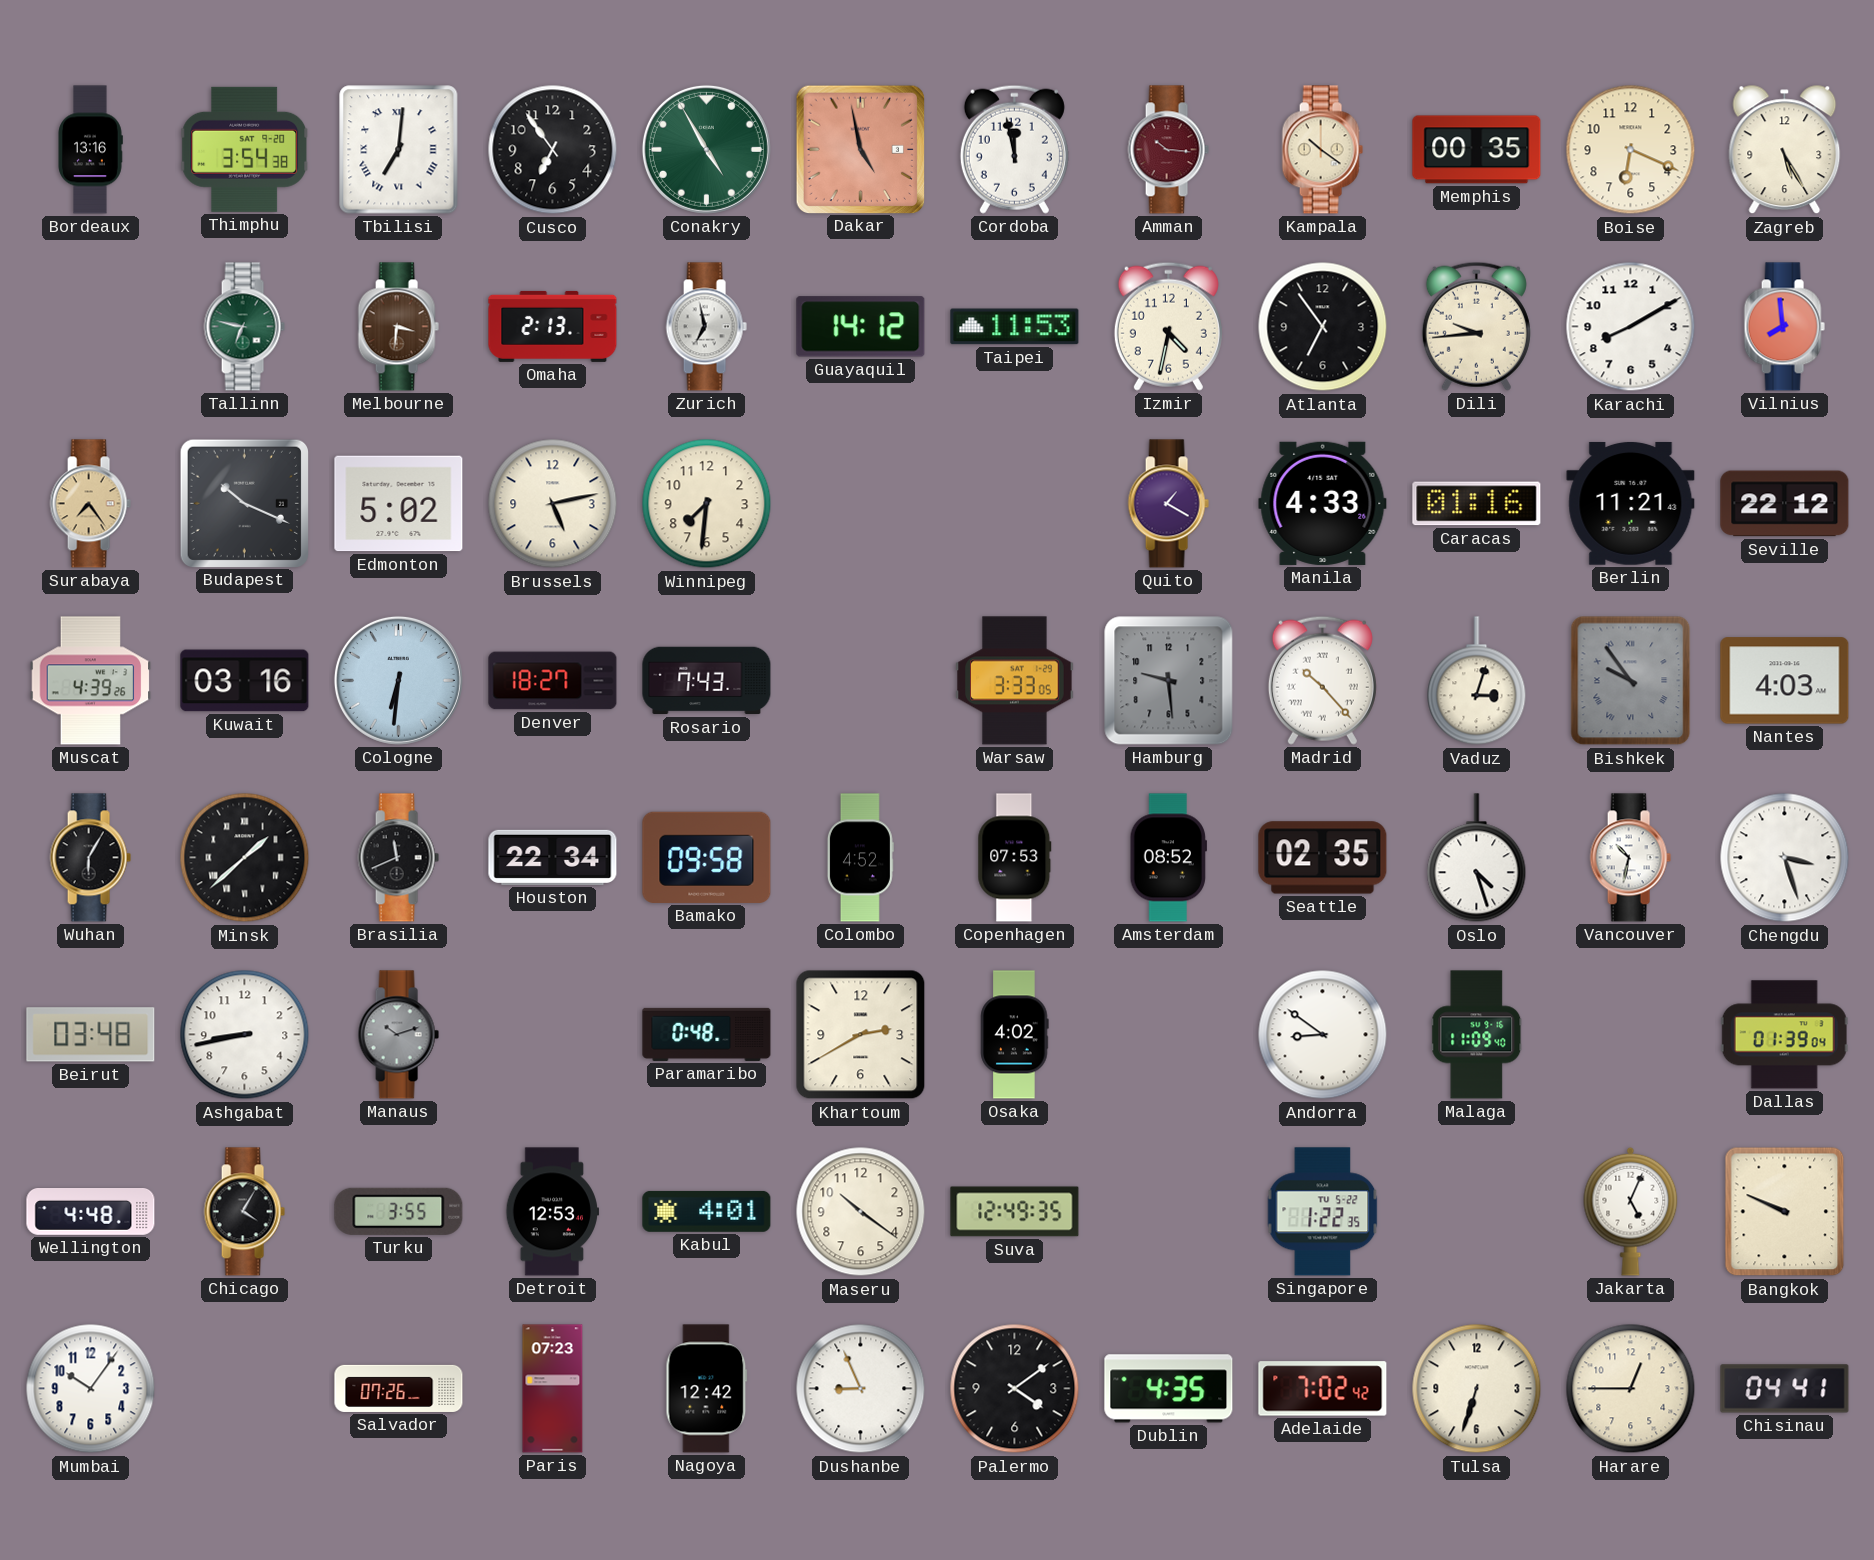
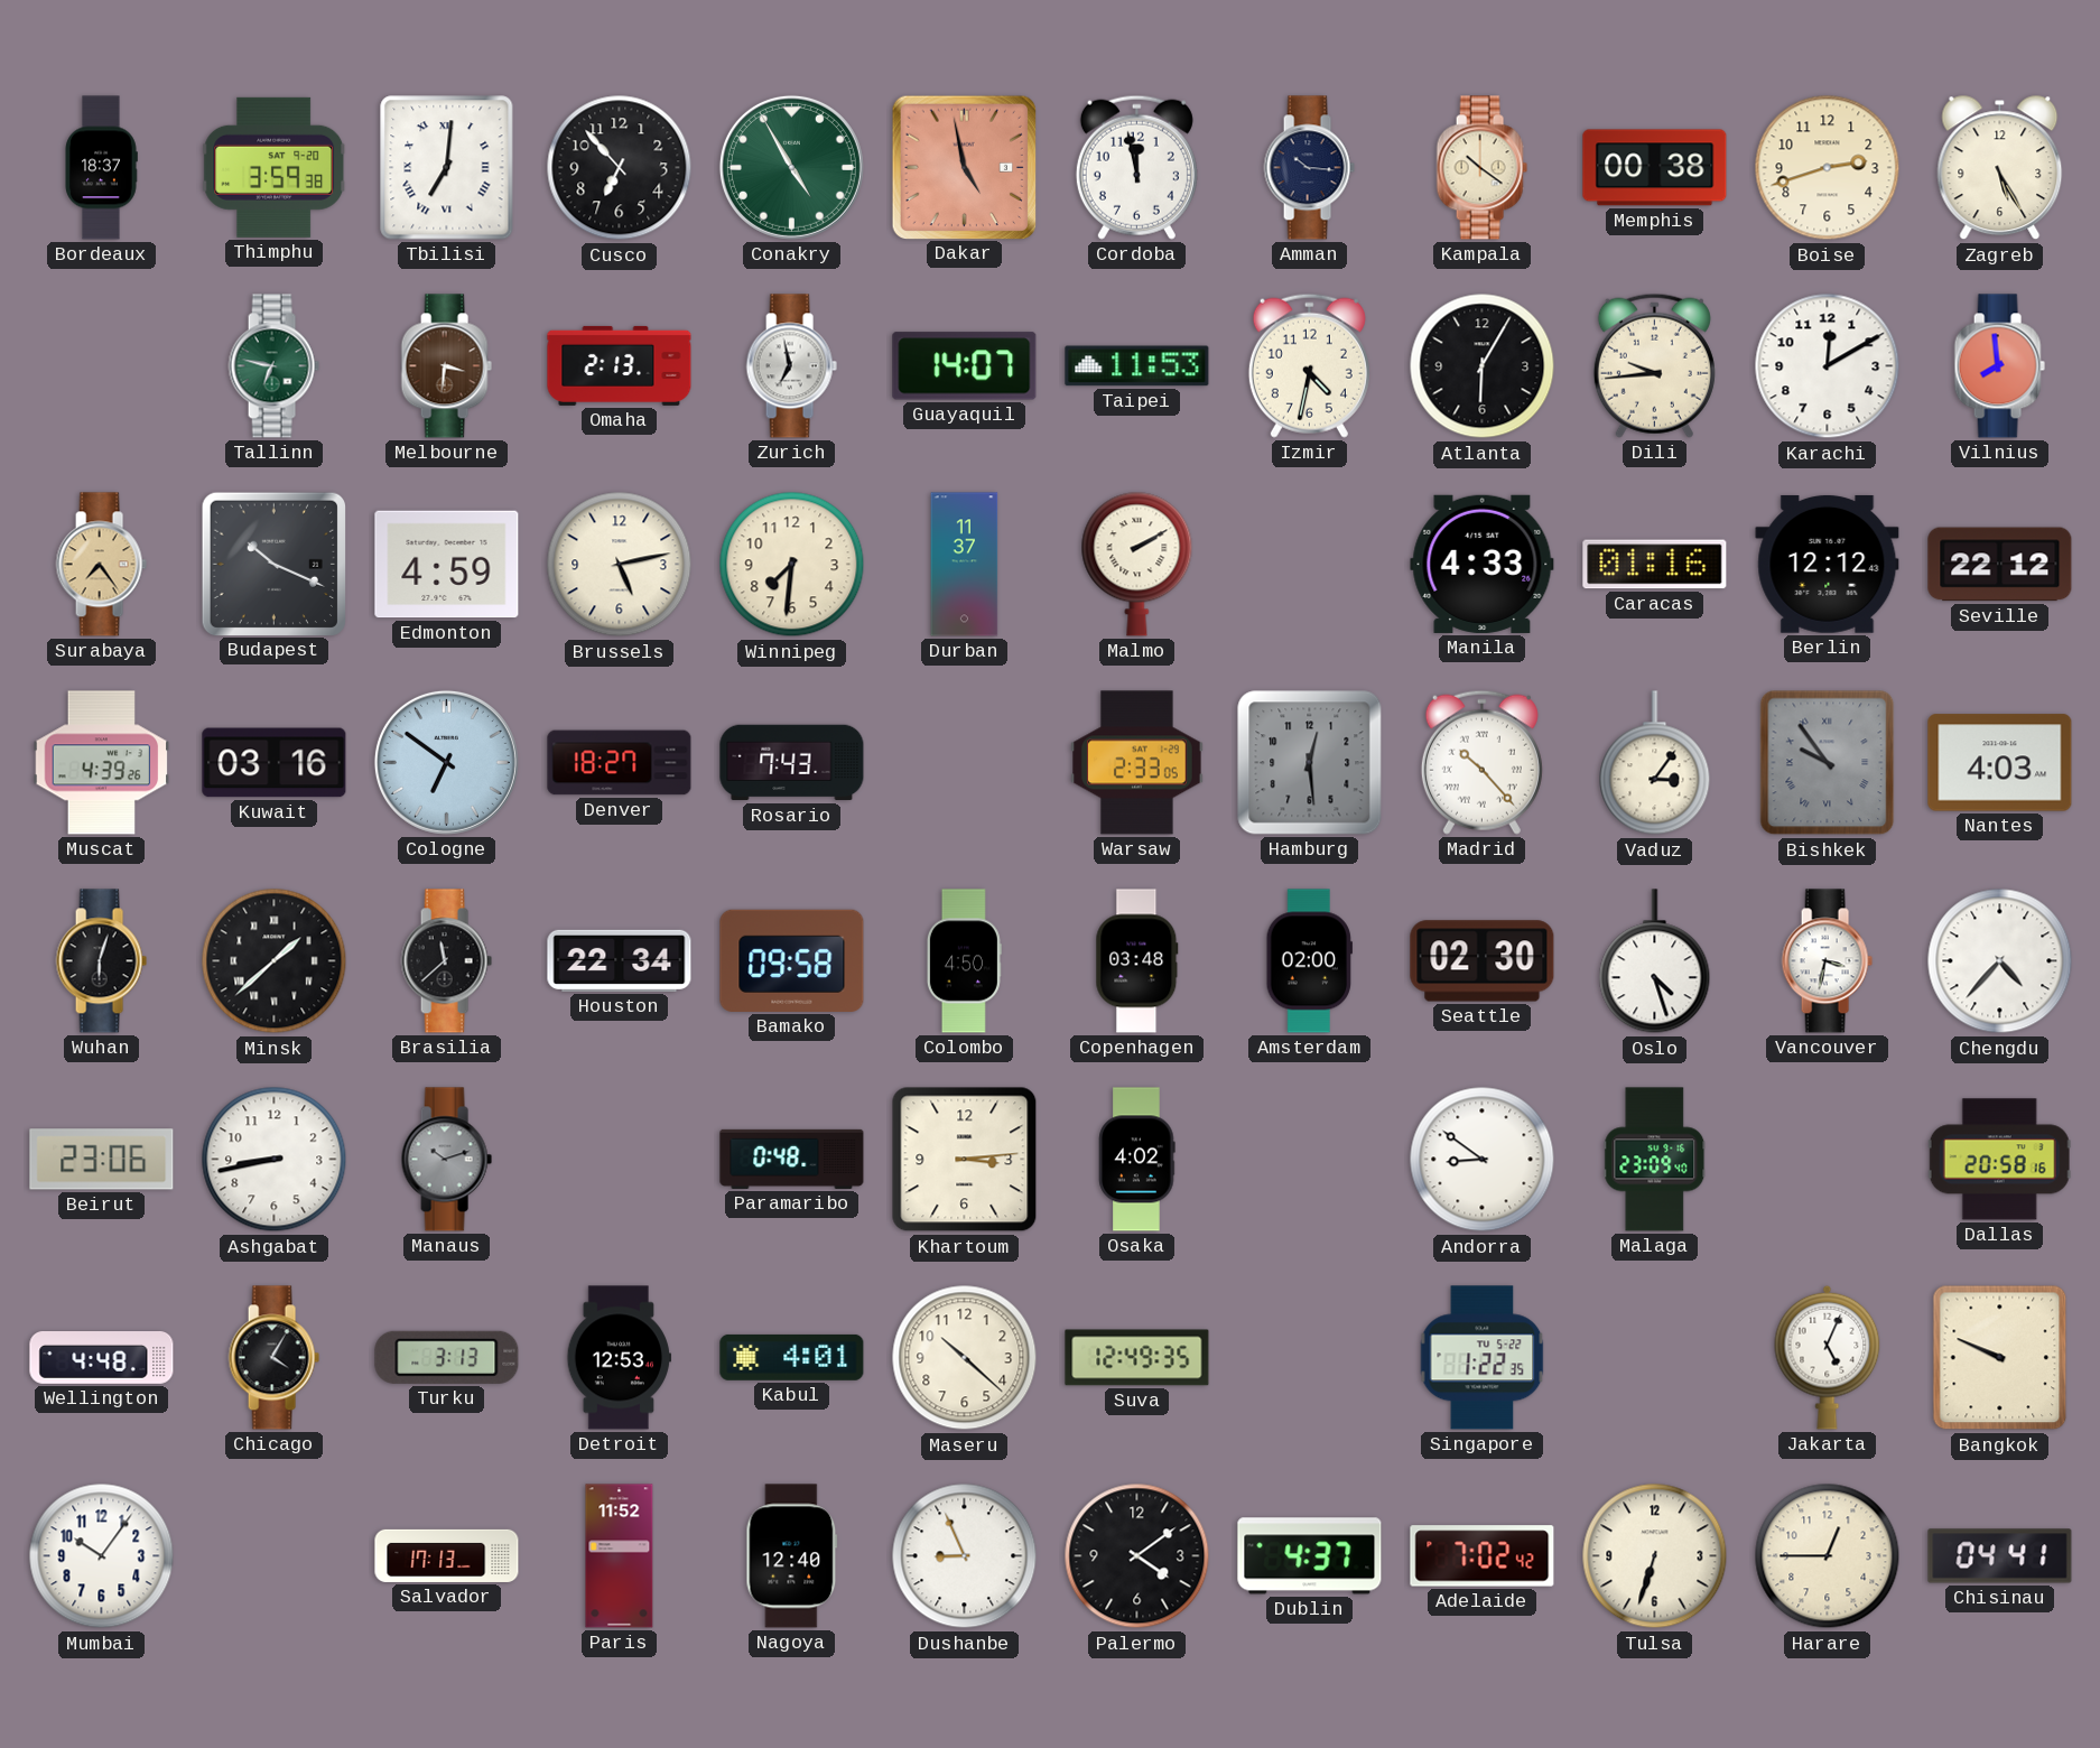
Bordeaux: 13:16 -> 18:37 (101, 168)
Thimphu: 3:54 -> 3:59 (275, 167)
Cusco: 6:54 -> 6:53 (620, 168)
Amman dial: burgundy -> navy (1309, 168)
Memphis: 00:35 -> 00:38 (1655, 168)
Boise: 6:19 -> 2:42 (1828, 168)
Guayaquil: 14:12 -> 14:07 (965, 366)
Atlanta: 6:54 -> 6:05 (1483, 366)
Karachi: 8:10 -> 12:10 (1828, 366)
Edmonton: 5:02 -> 4:59 (447, 565)
Durban: none -> 11:37 (965, 565)
Malmo: none -> 2:10 (1137, 564)
Quito: 1:20 -> none (1168, 504)
Berlin: 11:21 -> 12:12 (1828, 564)
Cologne: 6:31 -> 6:51 (446, 762)
Warsaw: 3:33 -> 2:33 (1137, 763)
Hamburg: 9:29 -> 12:29 (1310, 763)
Vaduz: 3:03 -> 3:06 (1655, 763)
Wuhan: 6:05 -> 6:03 (101, 961)
Brasilia: 11:41 -> 11:38 (446, 961)
Colombo: 4:52 -> 4:50 (964, 961)
Copenhagen: 07:53 -> 03:48 (1137, 961)
Amsterdam: 08:52 -> 02:00 (1309, 961)
Seattle: 02:35 -> 02:30 (1483, 961)
Vancouver: 10:32 -> 3:32 (1827, 961)
Chengdu: 3:27 -> 4:37 (2000, 961)
Beirut: 03:48 -> 23:06 (102, 1160)
Khartoum: 2:40 -> 3:14 (965, 1160)
Malaga: 11:09 -> 23:09 (1655, 1160)
Dallas: 01:39 -> 20:58 (1999, 1160)
Turku: 3:55 -> 3:13 (447, 1357)
Maseru: 10:21 -> 10:22 (965, 1358)
Salvador: 07:26 -> 17:13 (447, 1555)
Paris: 07:23 -> 11:52 (620, 1556)
Nagoya: 12:42 -> 12:40 (792, 1556)
Dublin: 4:35 -> 4:37 (1310, 1556)
